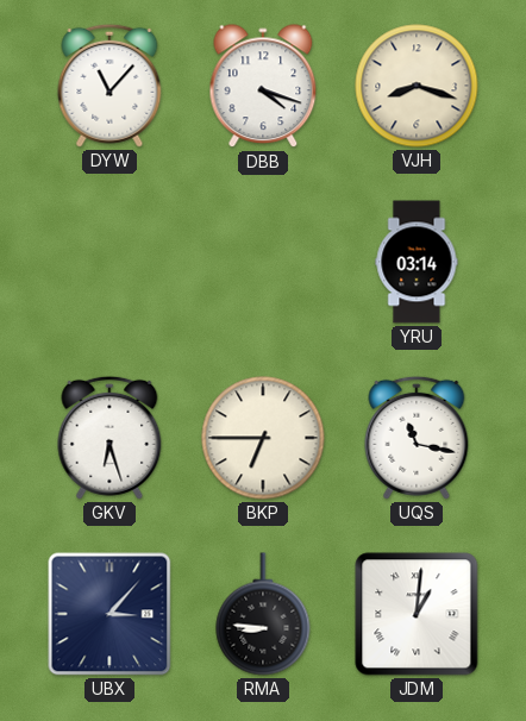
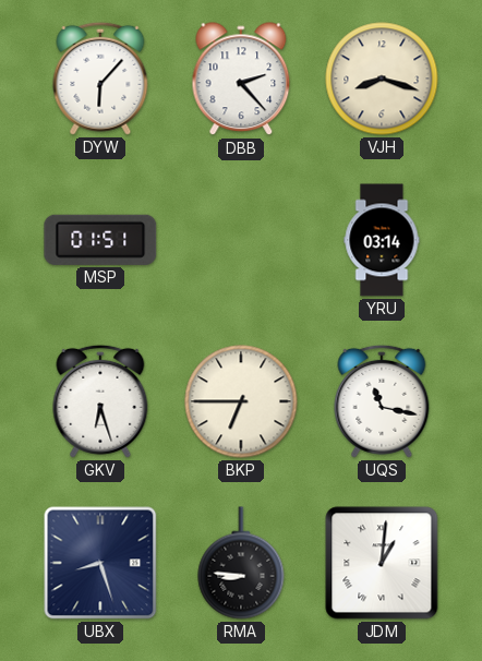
DYW: 11:07 -> 6:07 (100, 79)
DBB: 4:18 -> 2:23 (241, 80)
MSP: none -> 01:51 (100, 240)
UBX: 3:07 -> 8:27 (100, 563)
